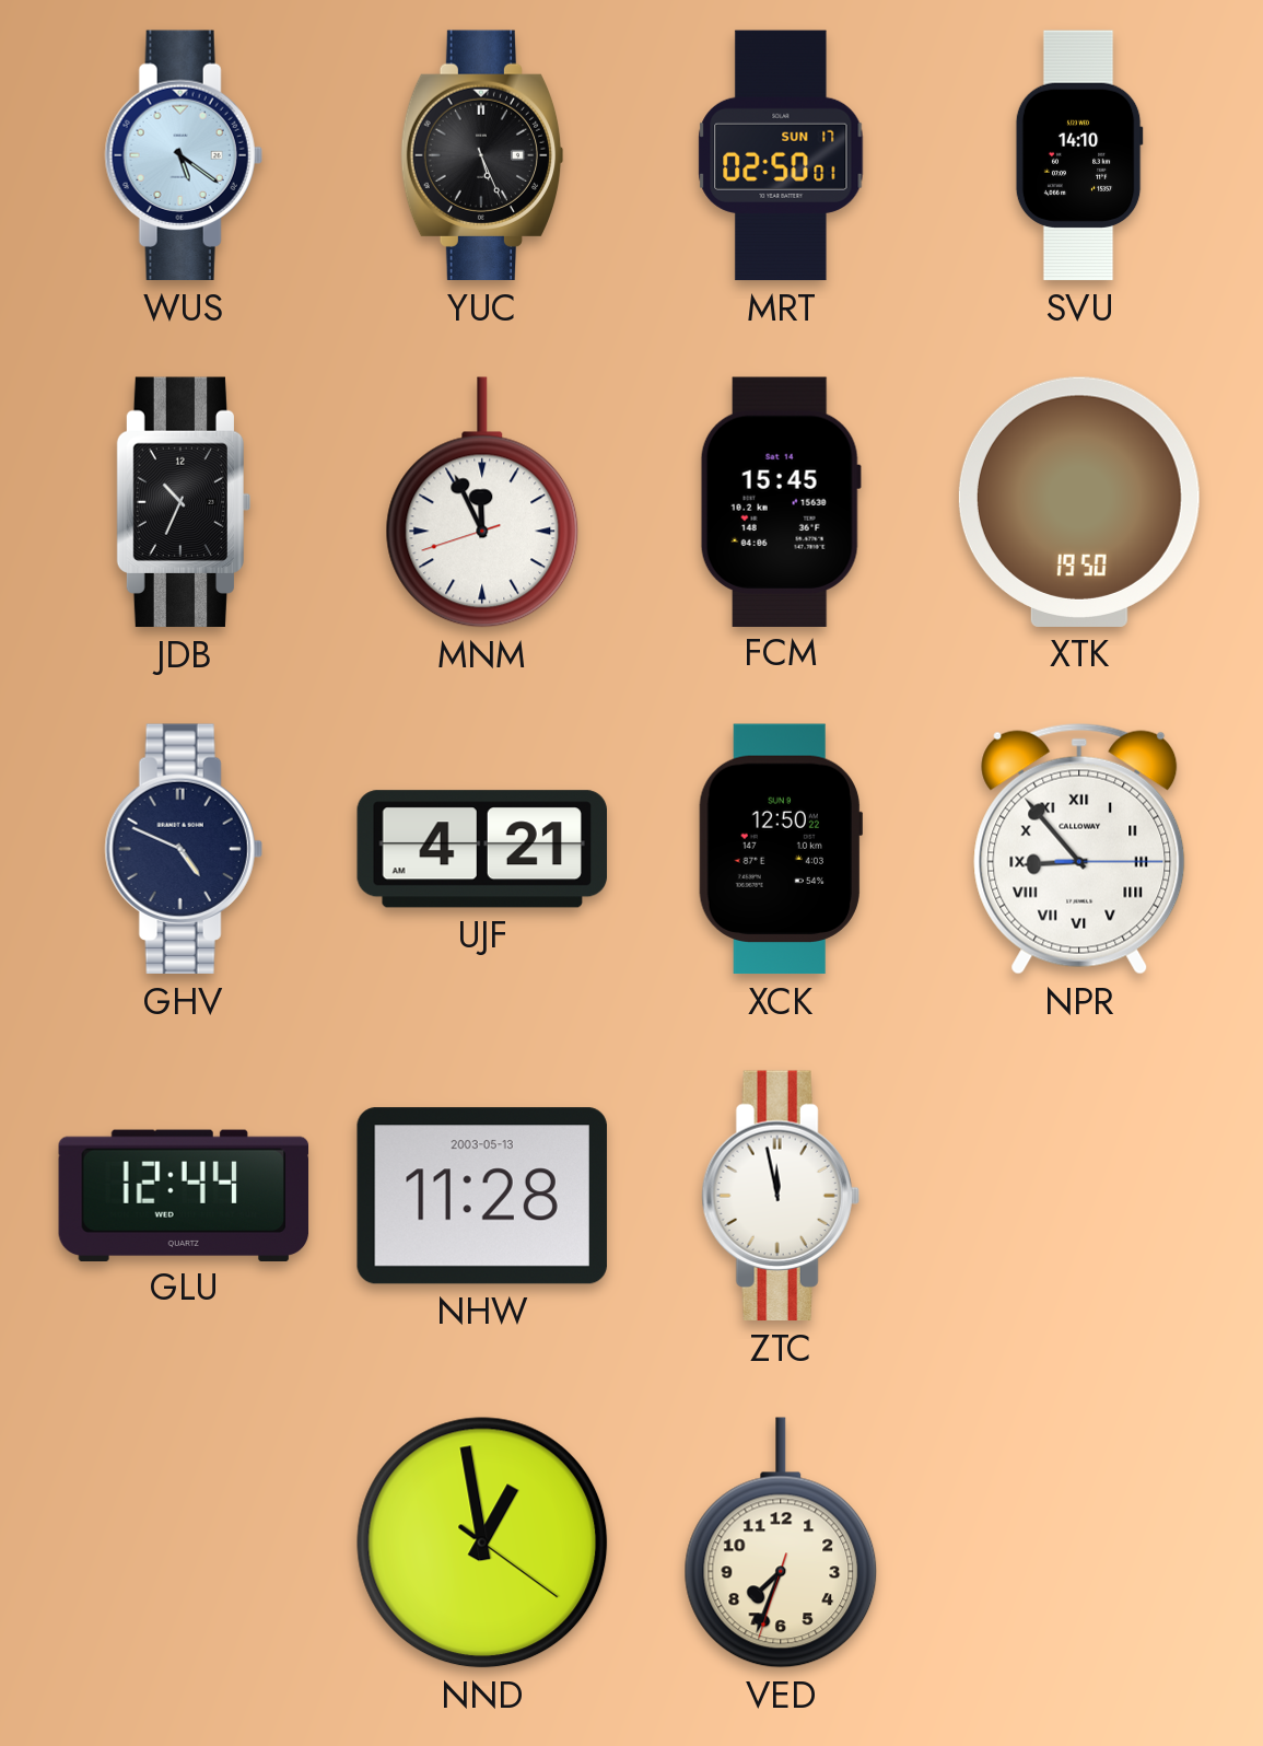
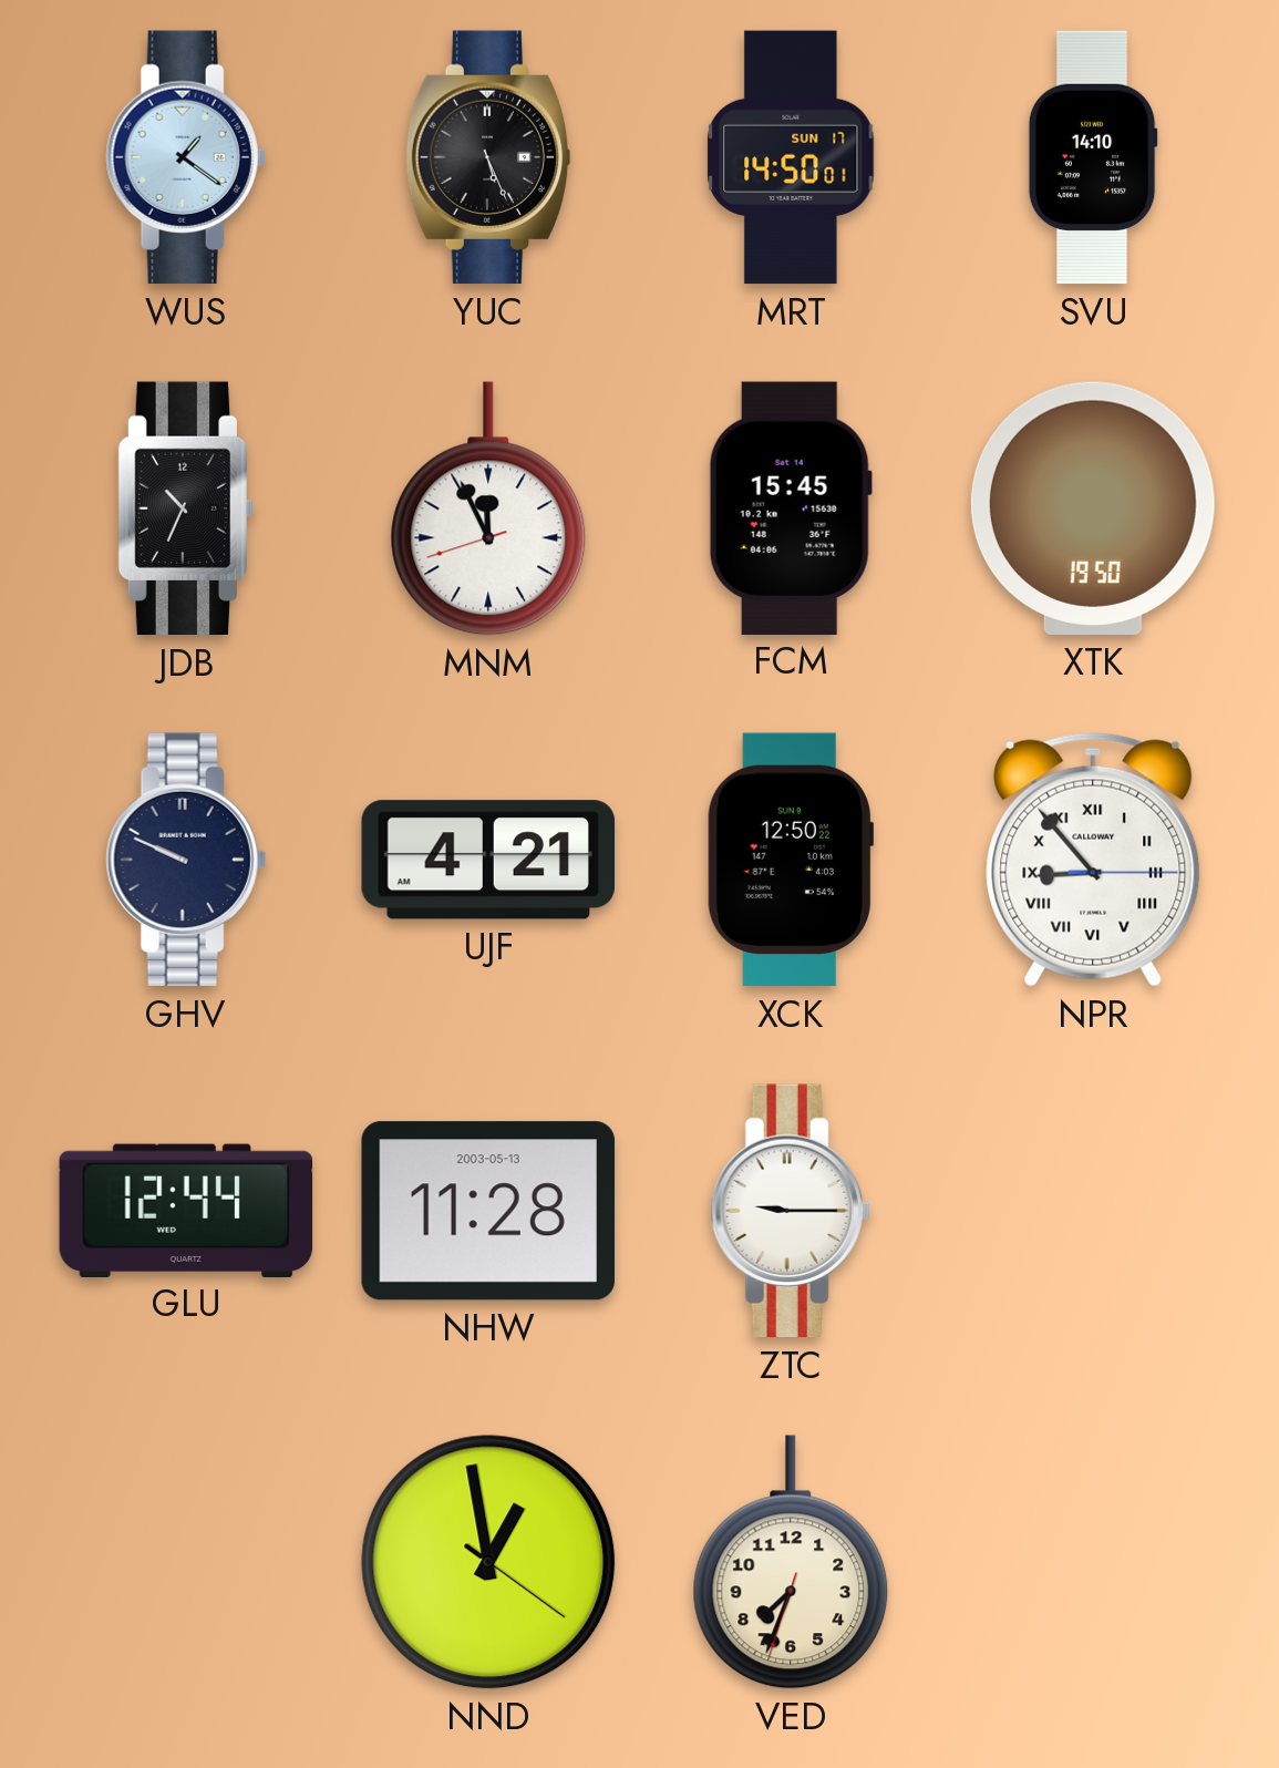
WUS: 5:21 -> 1:21 (186, 157)
MRT: 02:50 -> 14:50 (791, 157)
GHV: 4:49 -> 9:49 (186, 860)
ZTC: 11:58 -> 9:15 (791, 1211)
